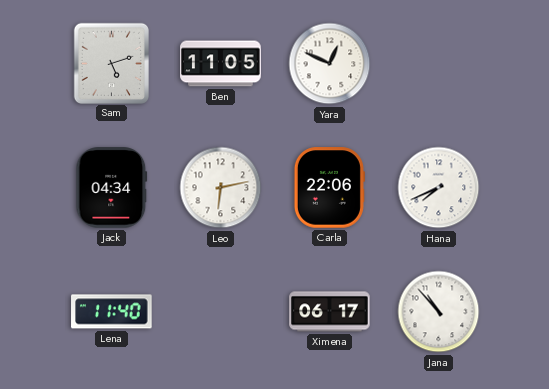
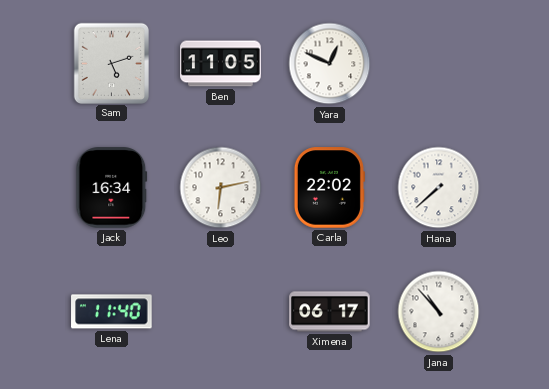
Jack: 04:34 -> 16:34 (112, 188)
Carla: 22:06 -> 22:02 (329, 188)
Hana: 7:41 -> 7:38 (439, 188)
